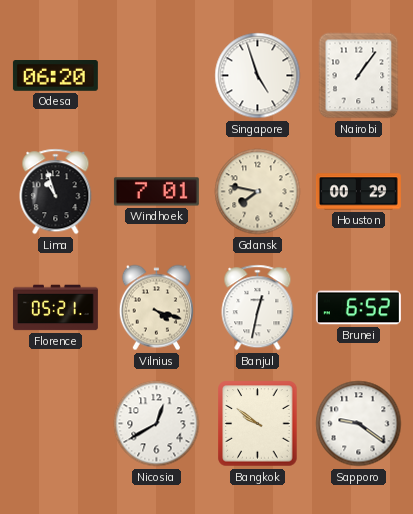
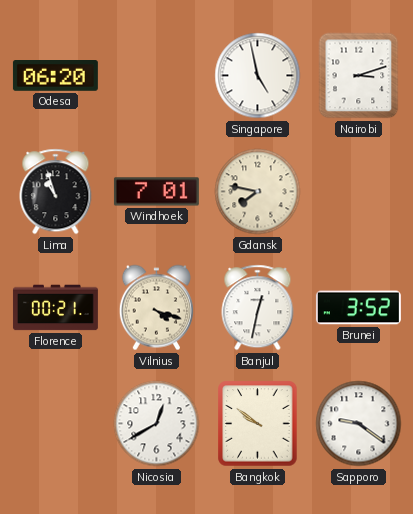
Singapore: 4:57 -> 4:58 (258, 76)
Nairobi: 1:06 -> 3:12 (359, 76)
Houston: 00:29 -> none (358, 192)
Florence: 05:21 -> 00:21 (55, 308)
Brunei: 6:52 -> 3:52 (358, 308)
